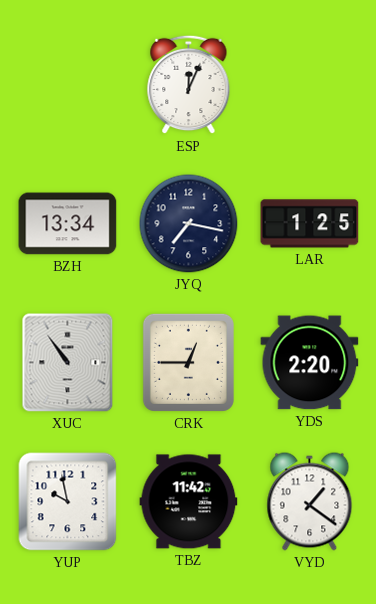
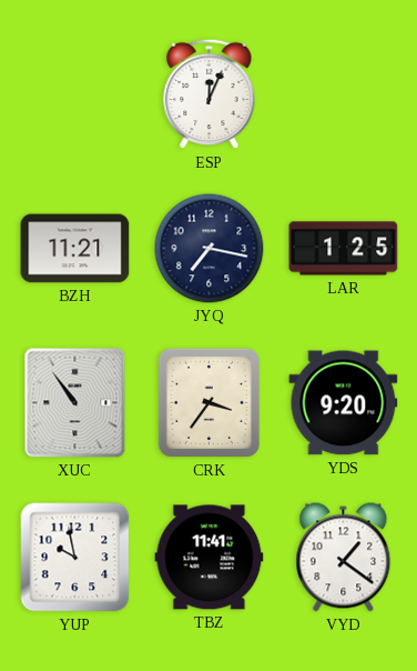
BZH: 13:34 -> 11:21 (75, 249)
CRK: 12:45 -> 3:36 (208, 402)
YDS: 2:20 -> 9:20 (344, 403)
TBZ: 11:42 -> 11:41 (210, 558)
